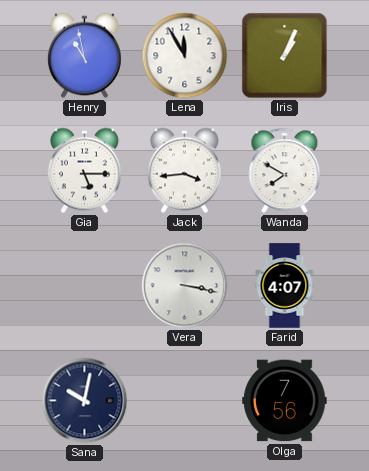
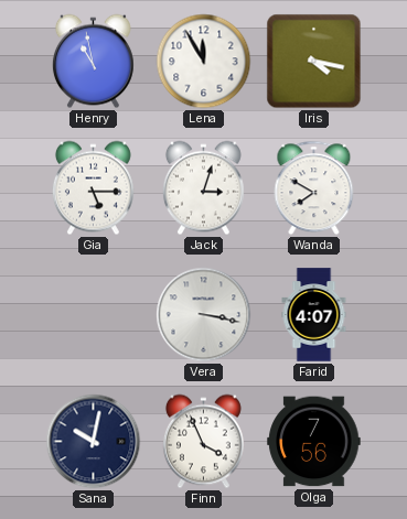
Iris: 1:04 -> 4:17 (314, 62)
Jack: 3:44 -> 3:03 (203, 188)
Finn: none -> 3:56 (203, 442)
